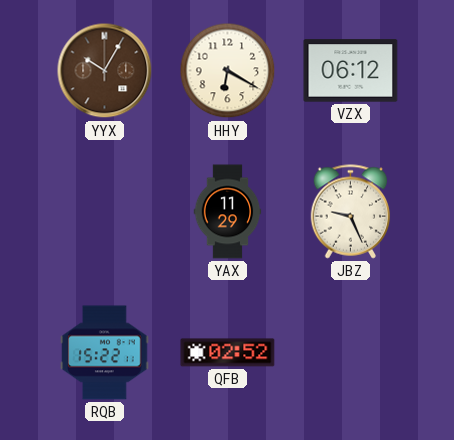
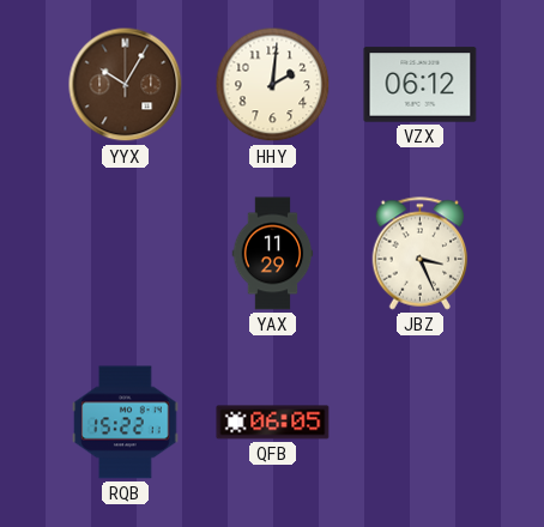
HHY: 6:20 -> 2:01 (273, 85)
JBZ: 9:26 -> 3:26 (421, 254)
QFB: 02:52 -> 06:05 (273, 423)
